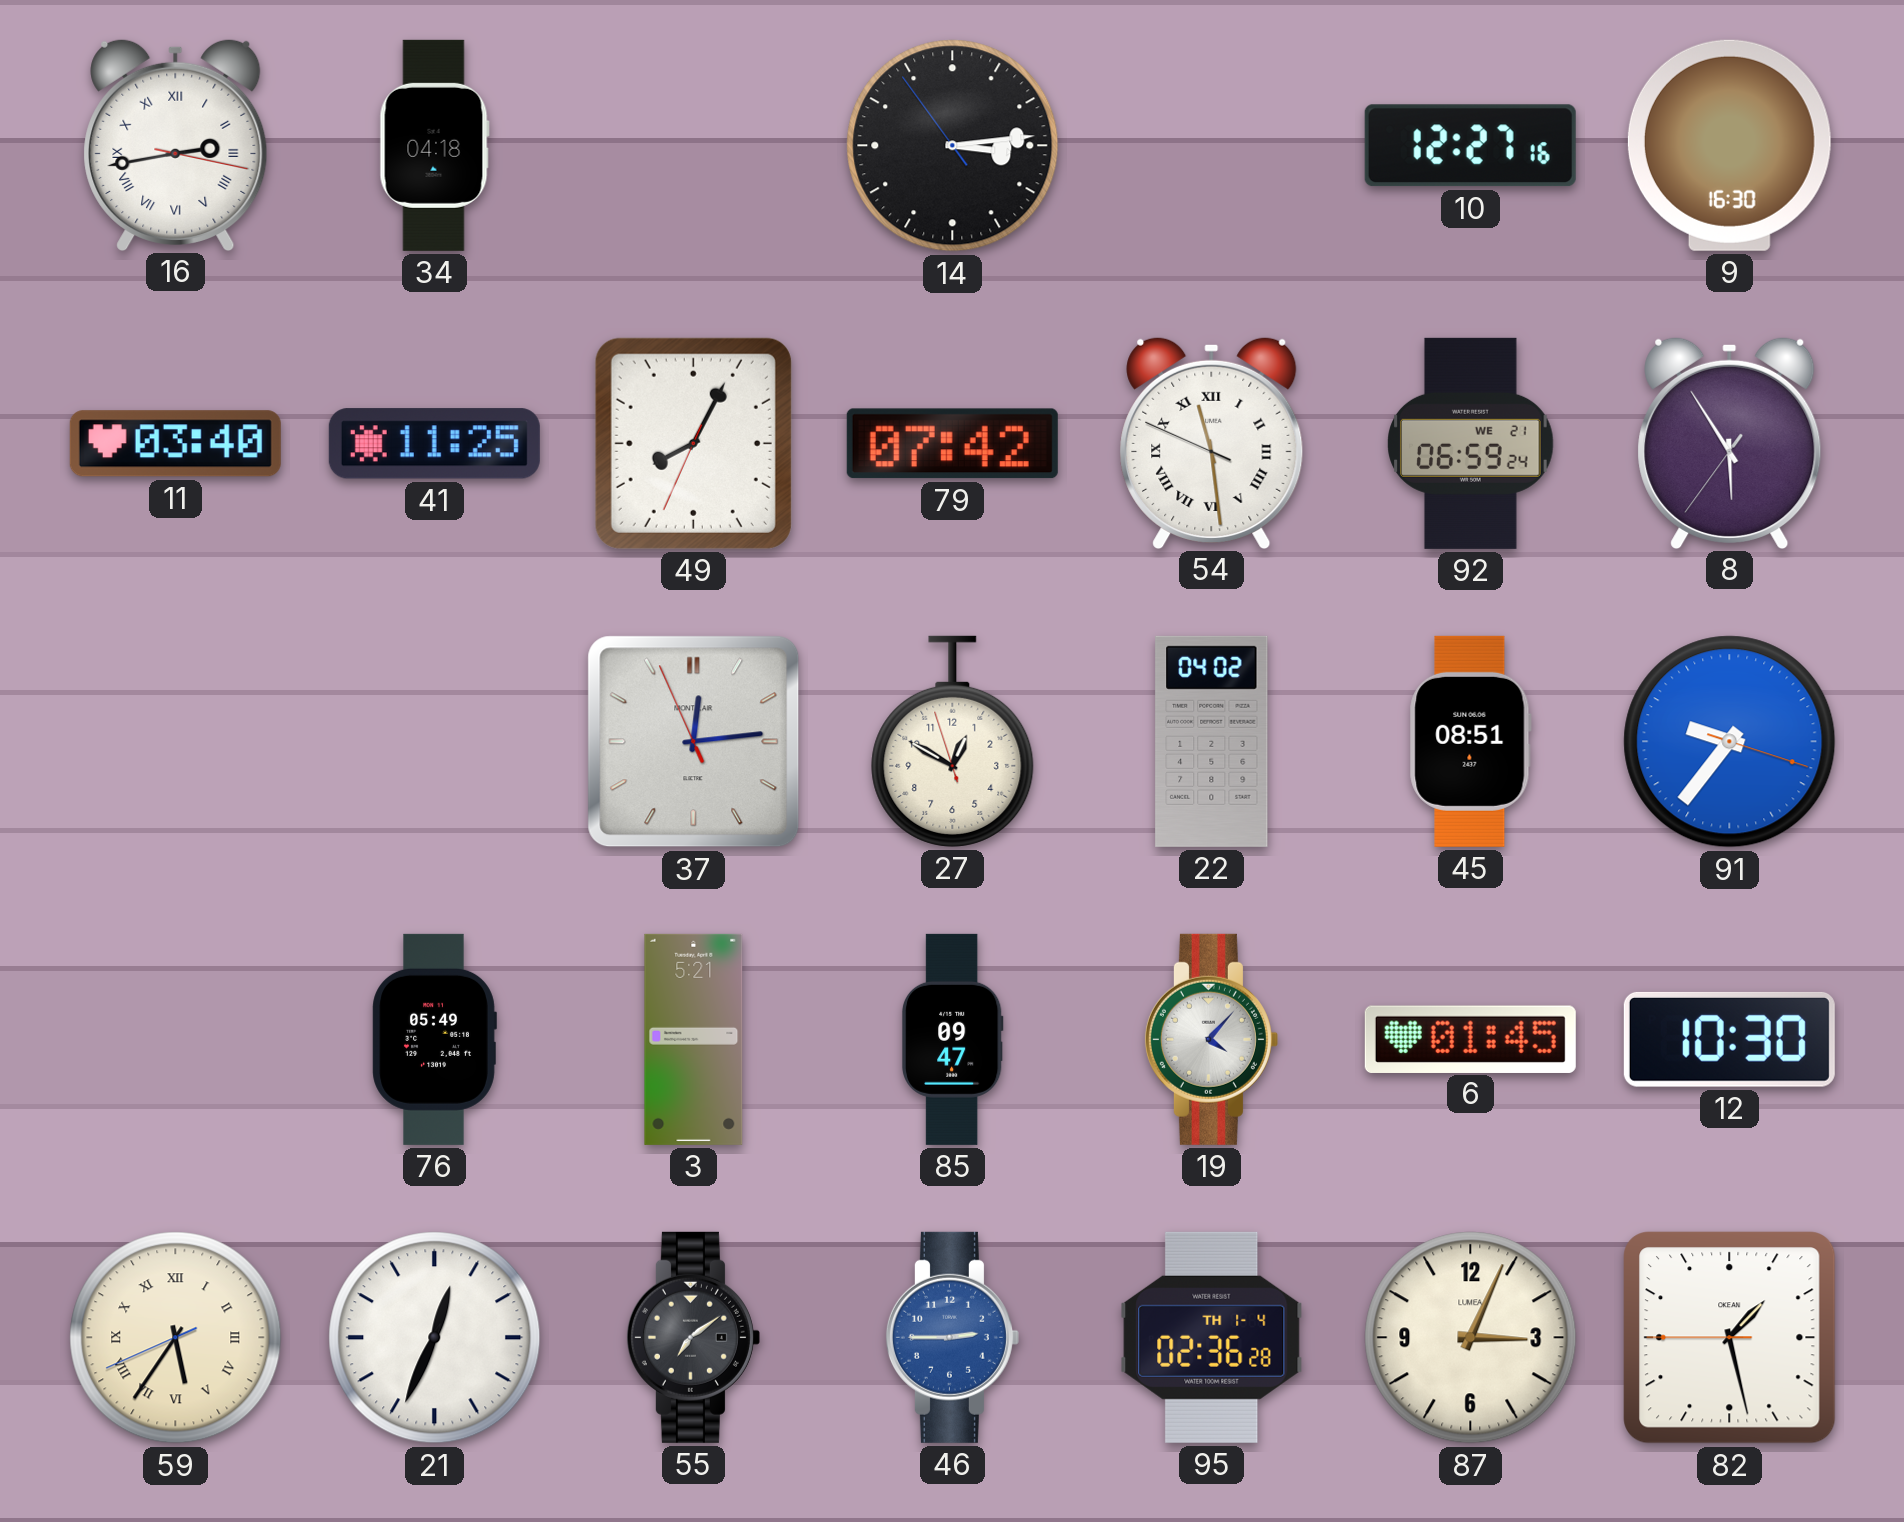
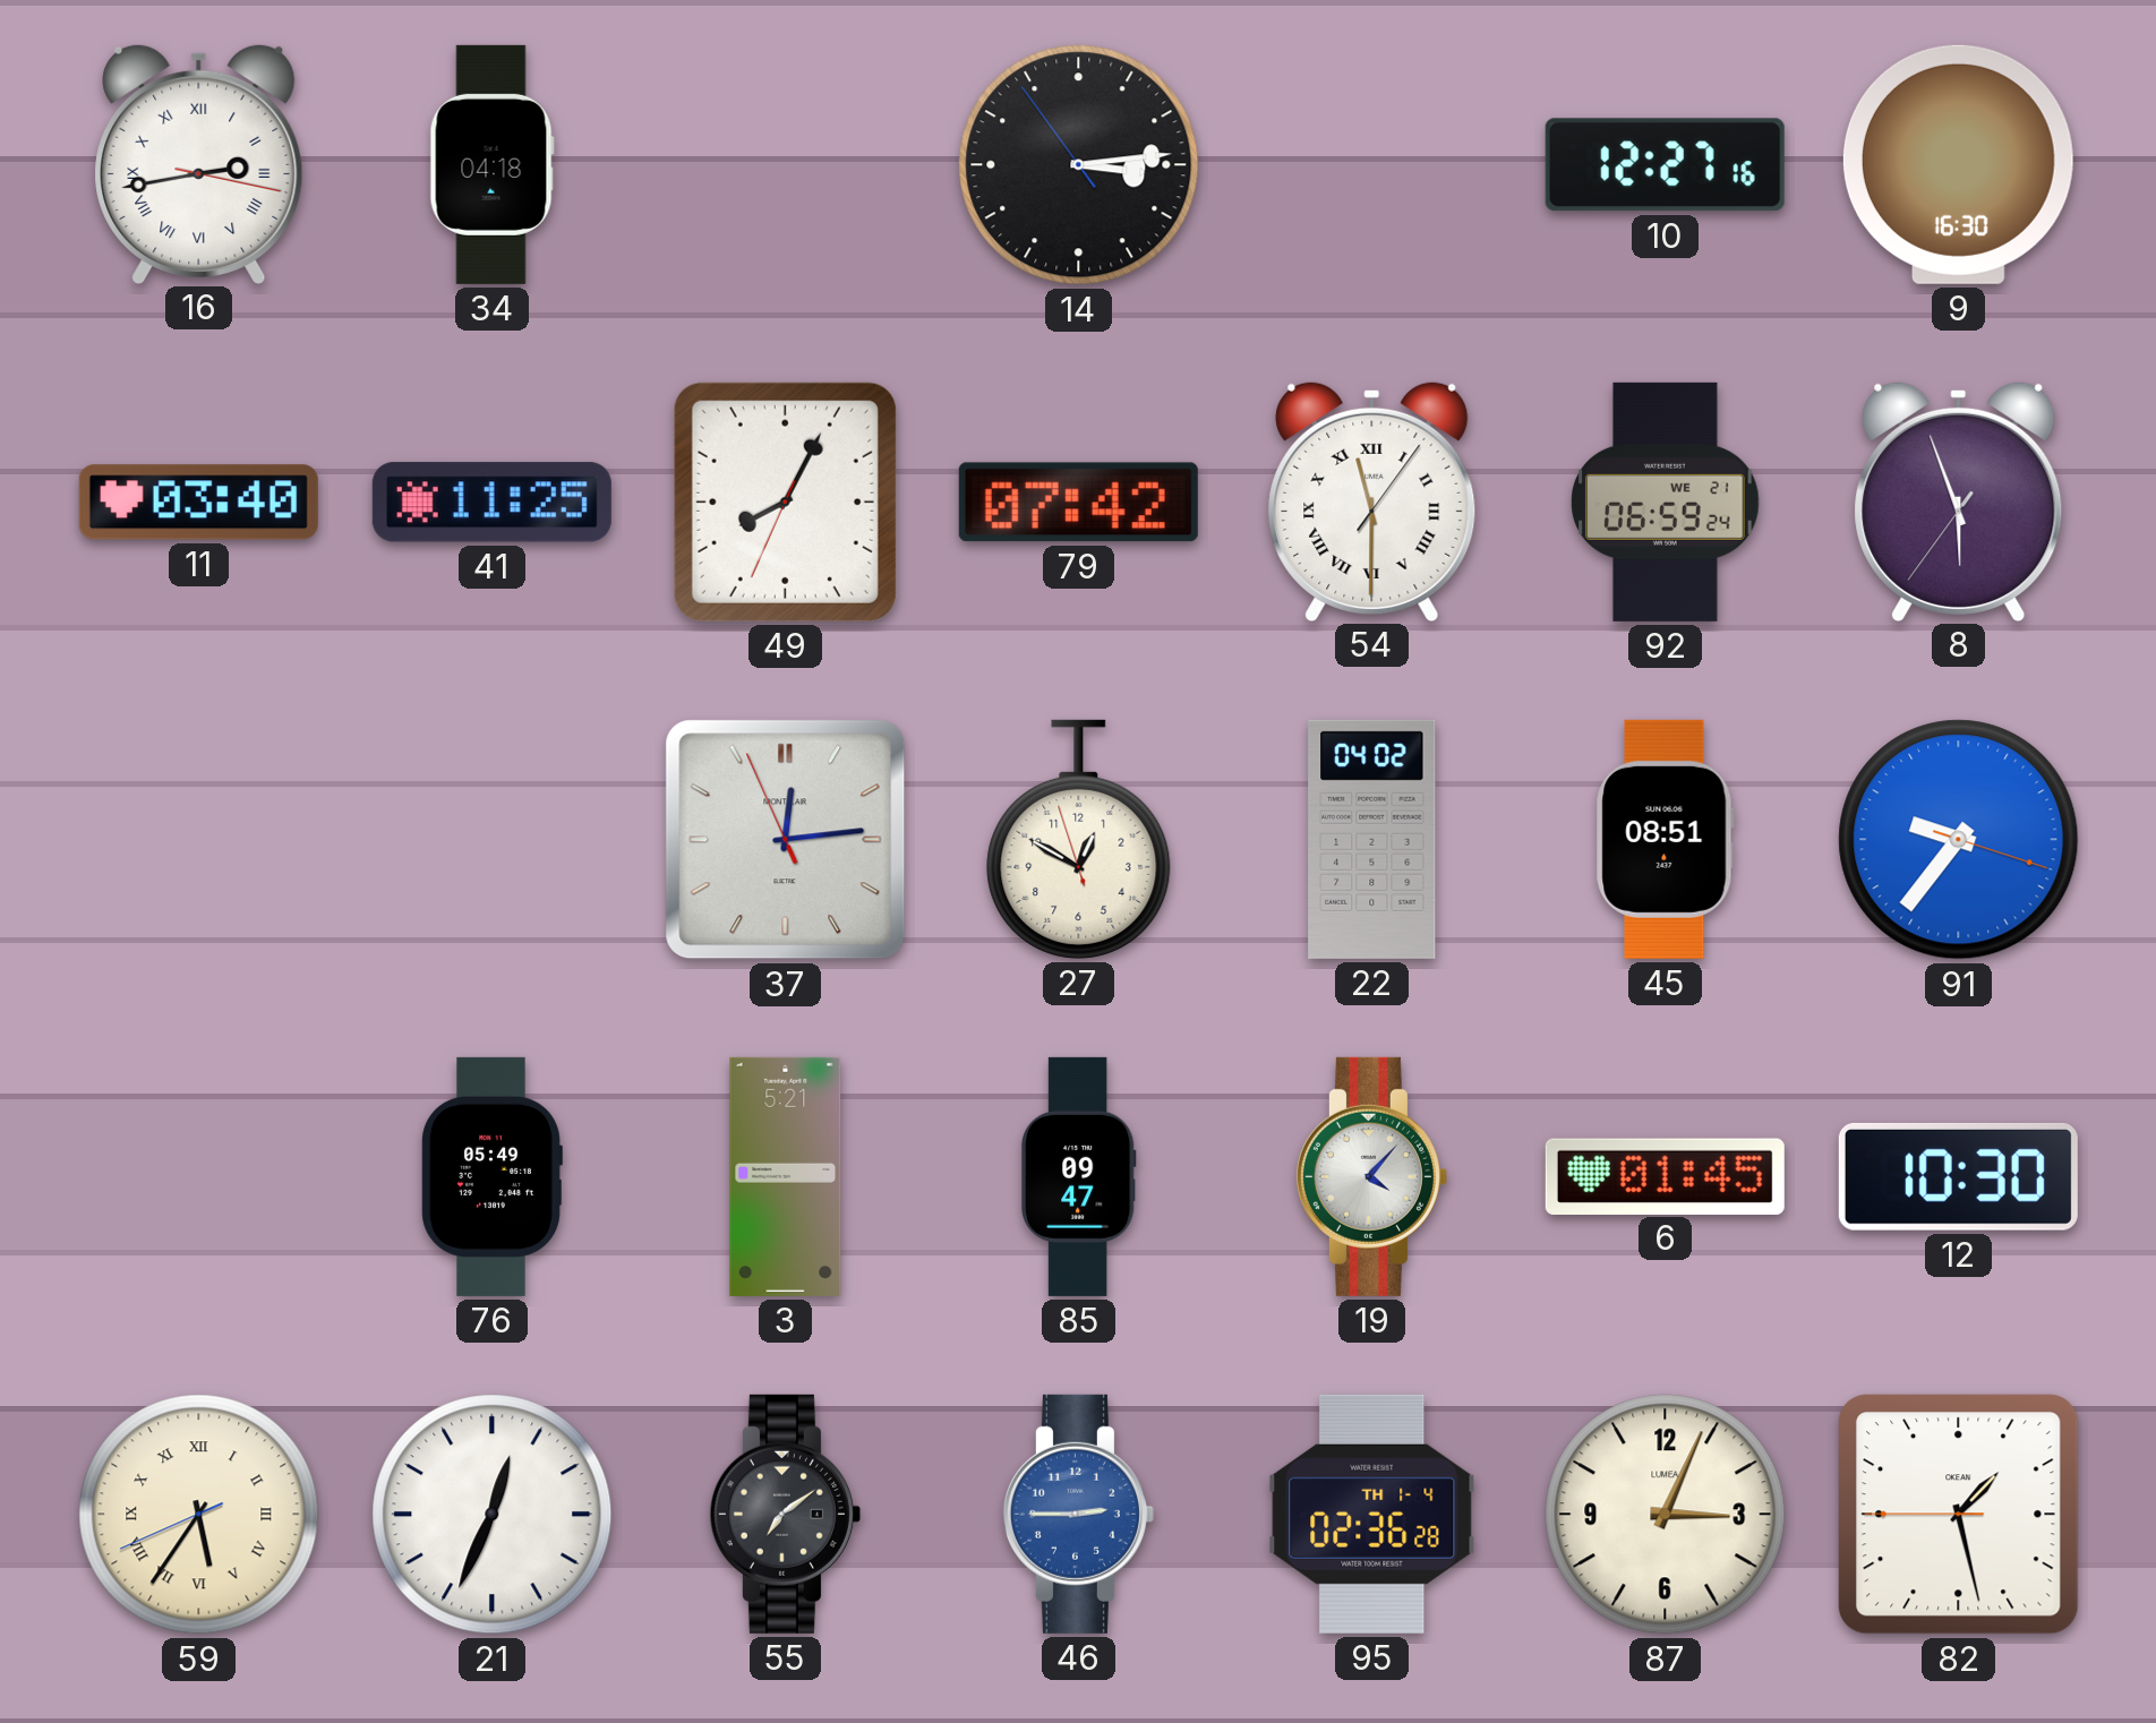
54: 11:28 -> 11:30 (1372, 500)
8: 5:54 -> 5:56 (1959, 500)
